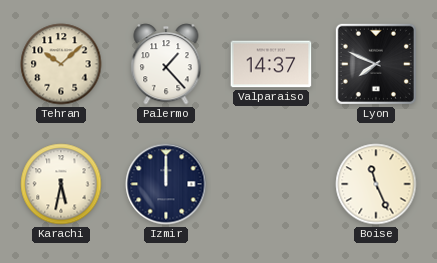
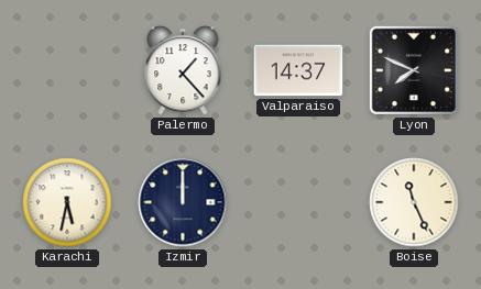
Tehran: 10:08 -> none (61, 64)
